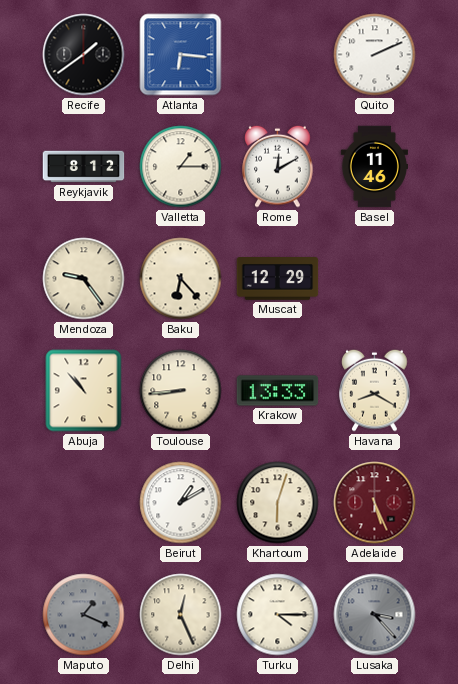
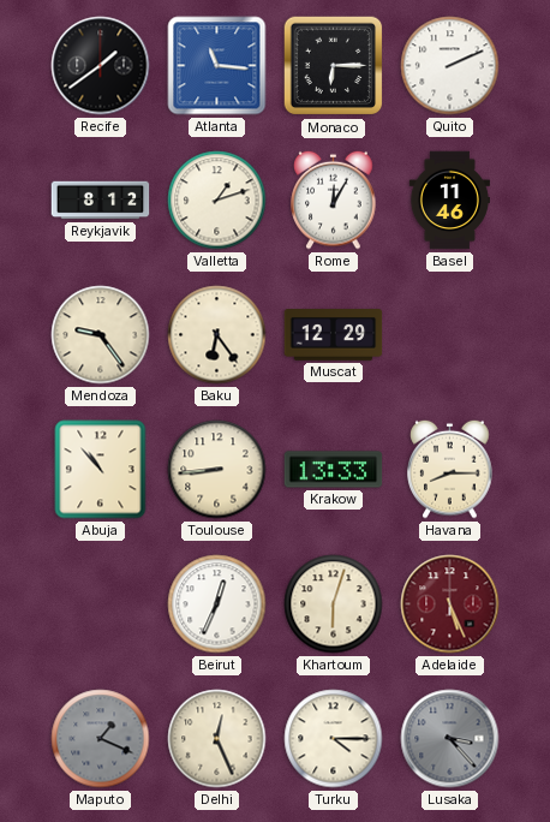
Atlanta: 6:16 -> 11:16 (217, 66)
Monaco: none -> 6:15 (334, 66)
Valletta: 1:15 -> 1:12 (217, 201)
Rome: 12:10 -> 12:05 (334, 199)
Baku: 6:23 -> 6:24 (217, 335)
Havana: 8:20 -> 8:15 (450, 469)
Beirut: 1:10 -> 12:34 (217, 604)
